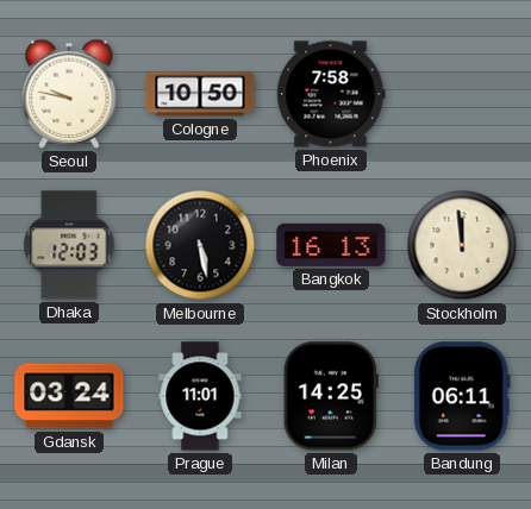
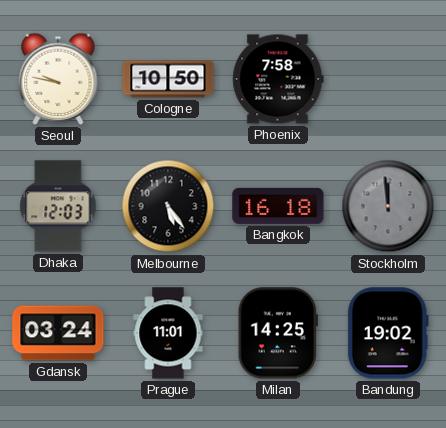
Melbourne: 5:28 -> 5:24 (168, 206)
Bangkok: 16:13 -> 16:18 (278, 206)
Stockholm dial: cream -> grey (388, 206)
Bandung: 06:11 -> 19:02 (388, 333)
